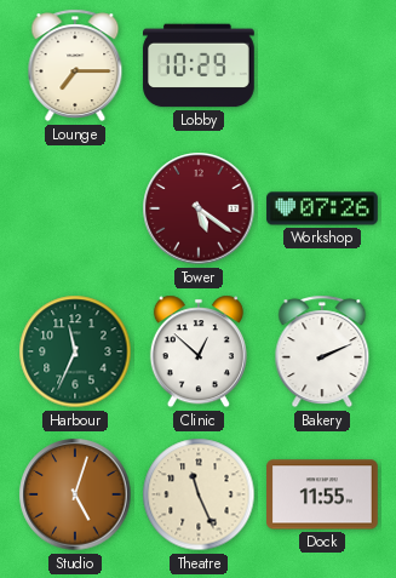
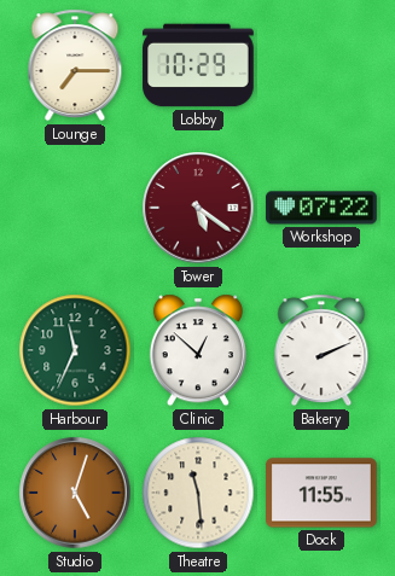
Workshop: 07:26 -> 07:22 (321, 208)
Theatre: 11:26 -> 11:29 (198, 493)
